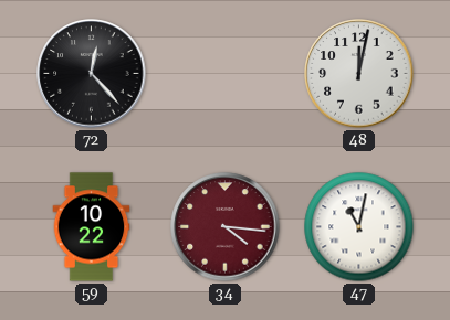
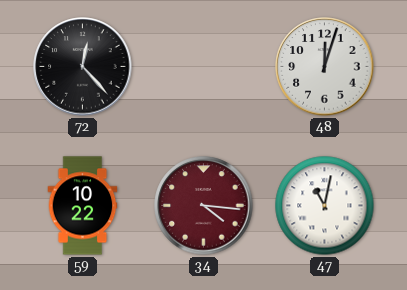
48: 12:02 -> 12:03 (325, 67)
